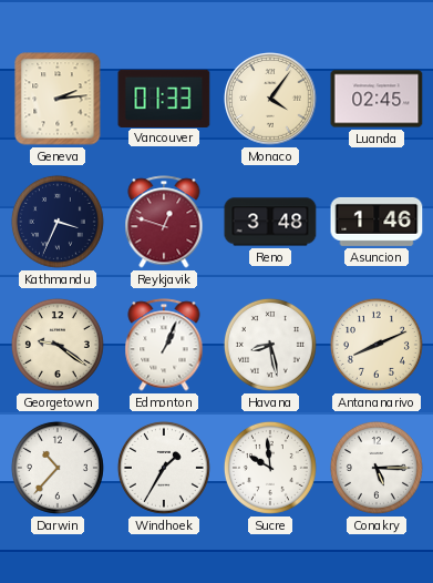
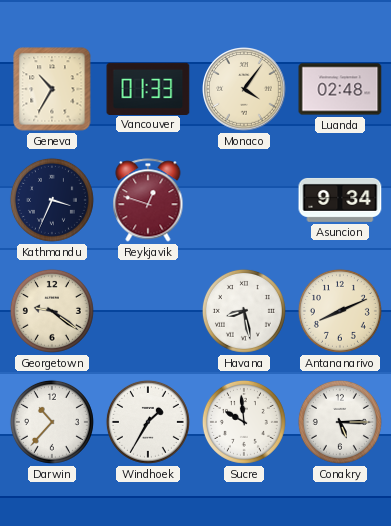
Geneva: 2:14 -> 10:35 (52, 89)
Luanda: 02:45 -> 02:48 (340, 89)
Reno: 3:48 -> none (270, 222)
Asuncion: 1:46 -> 9:34 (340, 200)
Edmonton: 1:04 -> none (164, 345)
